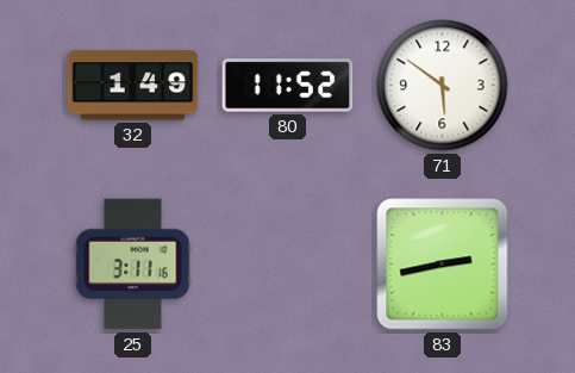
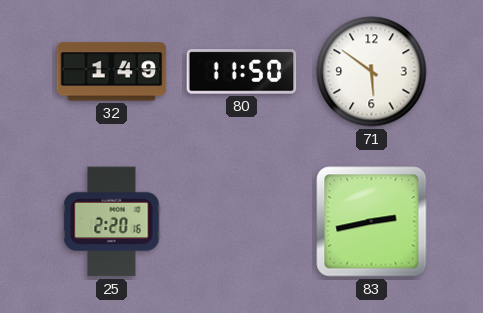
80: 11:52 -> 11:50 (242, 72)
25: 3:11 -> 2:20 (112, 222)
